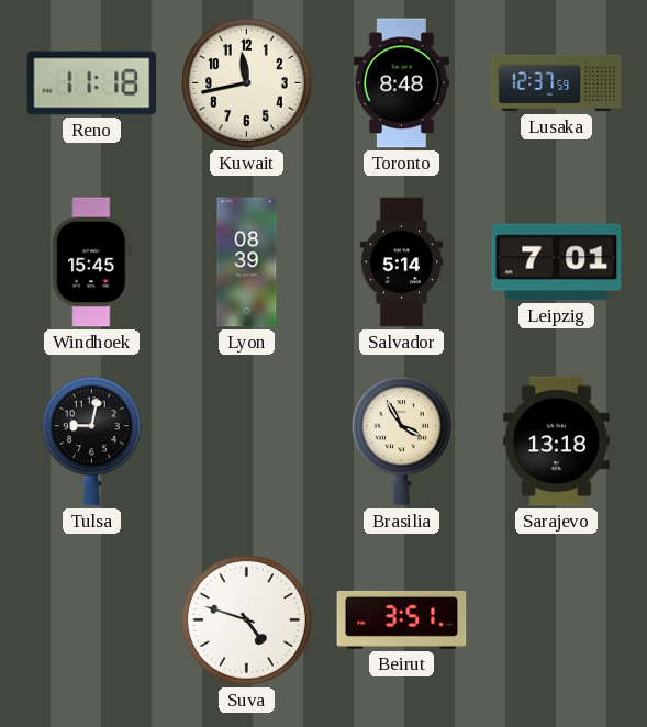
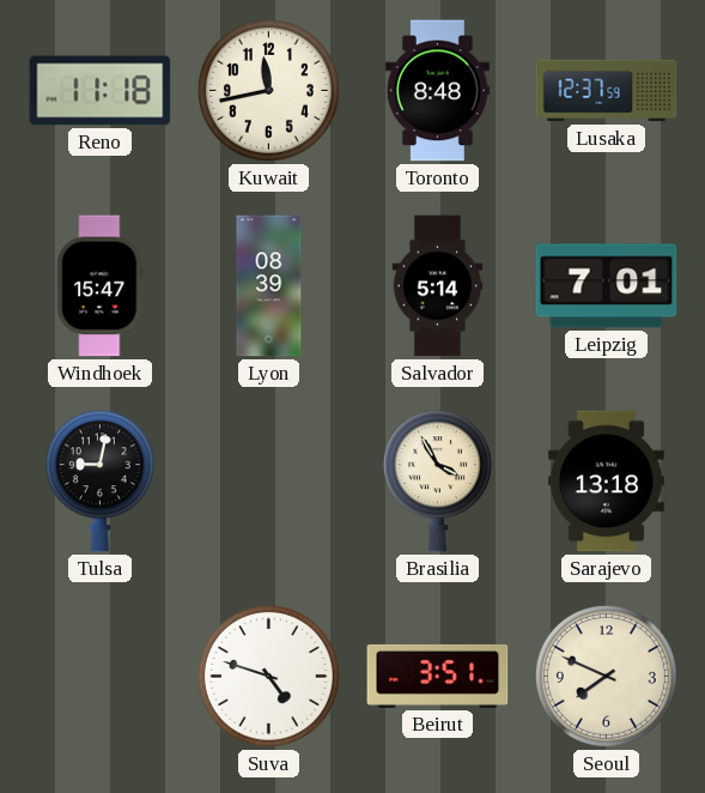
Windhoek: 15:45 -> 15:47 (101, 286)
Seoul: none -> 7:49 (606, 676)
